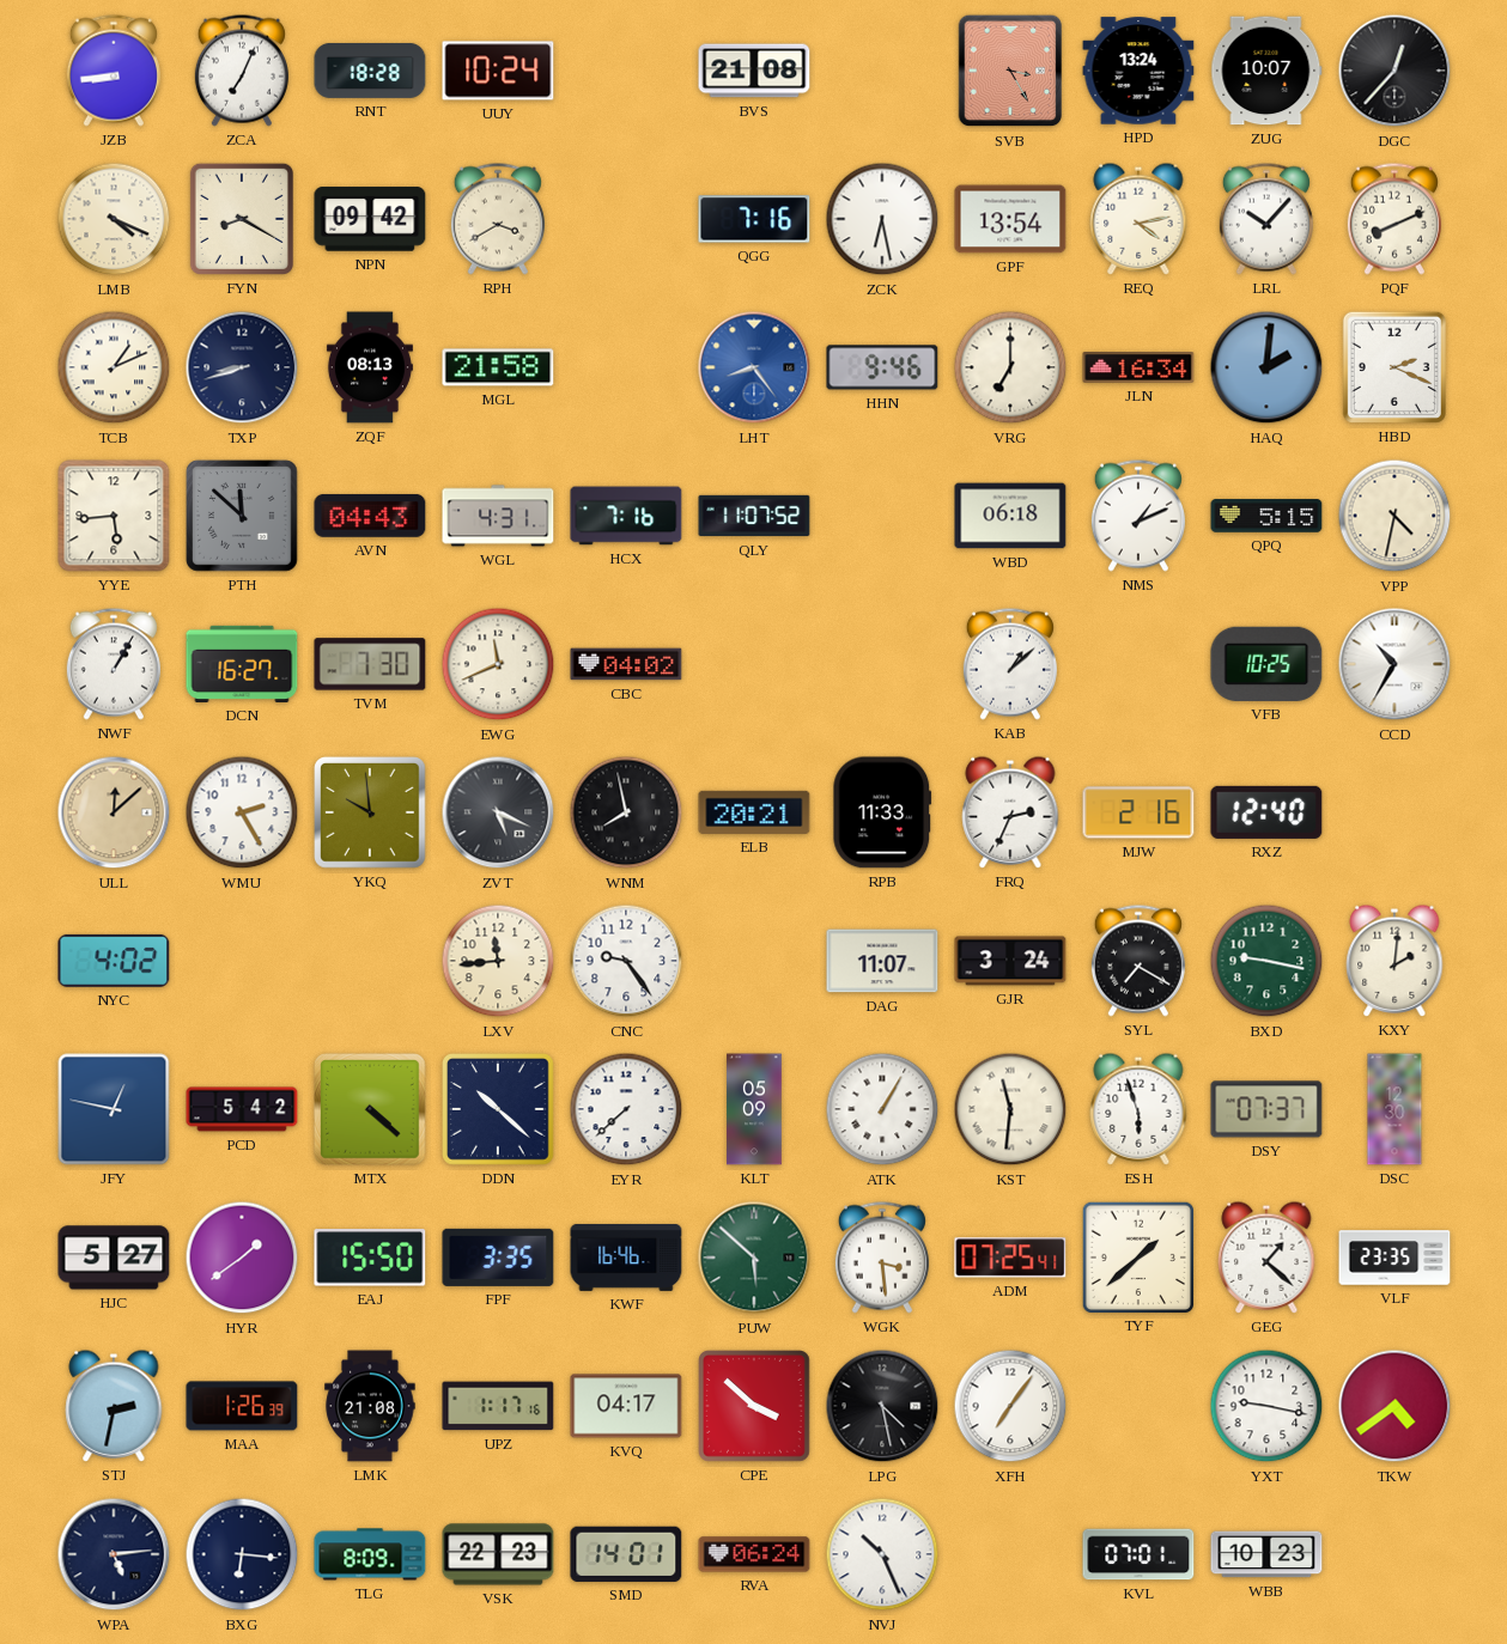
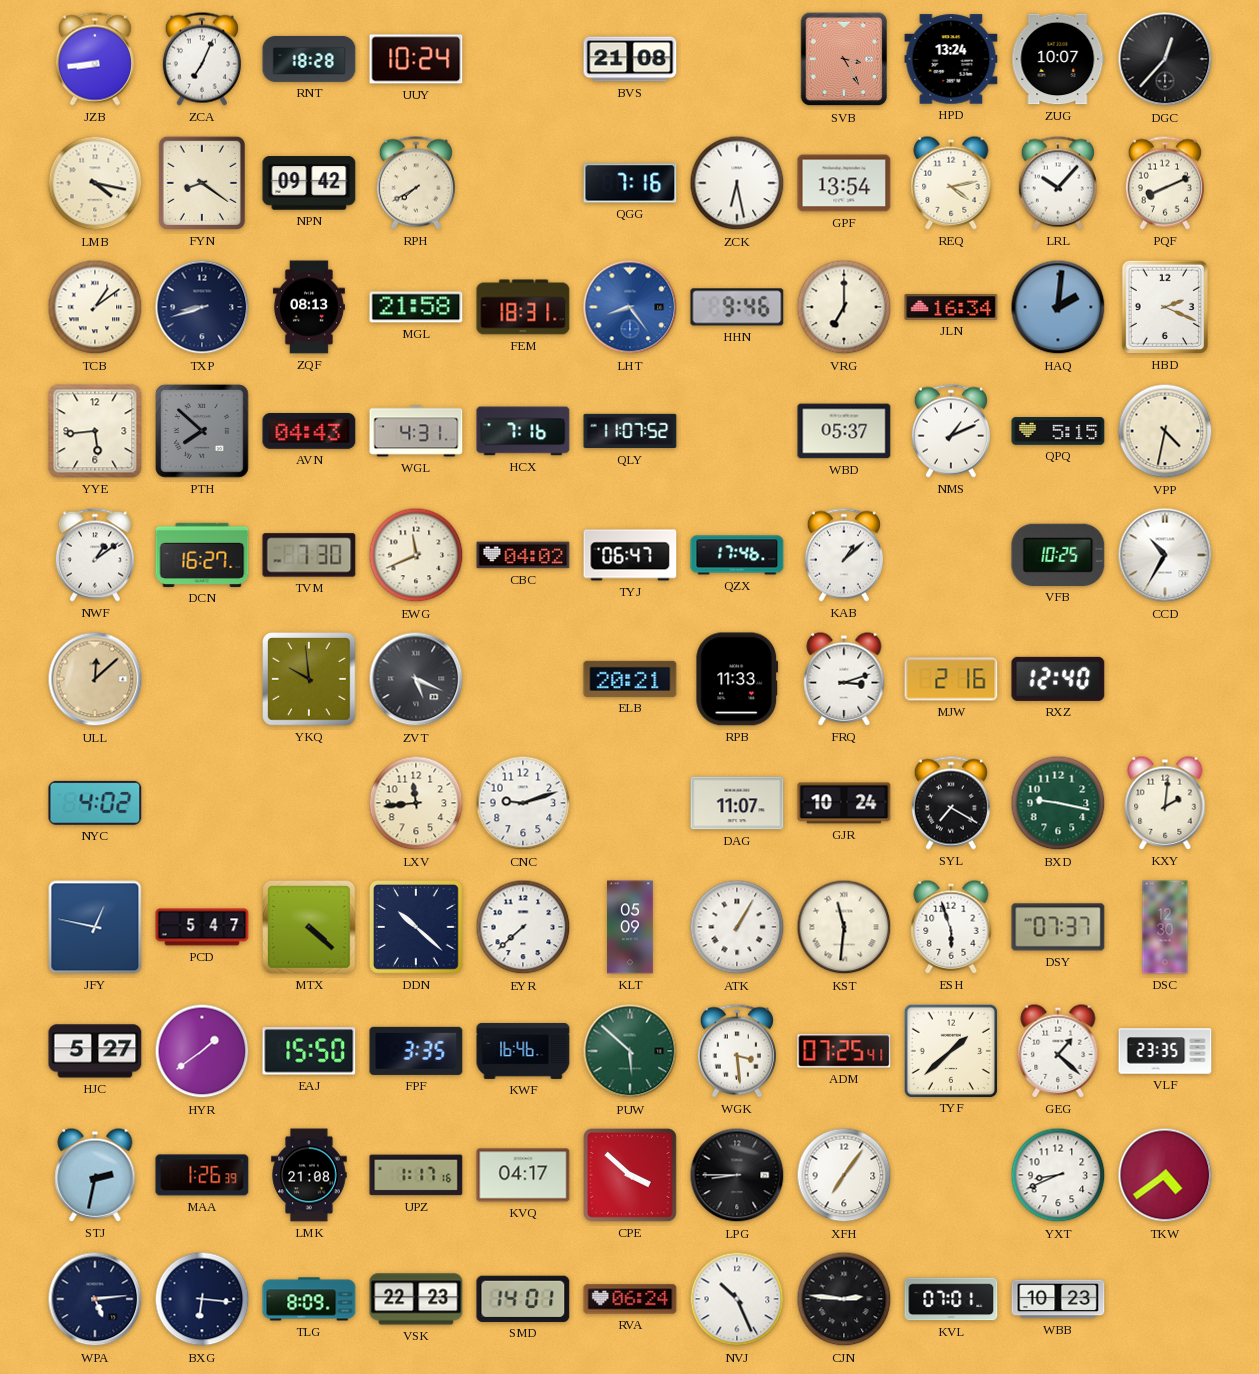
LMB: 4:19 -> 4:17 (95, 183)
FYN: 8:20 -> 8:21 (202, 183)
RPH: 3:40 -> 7:40 (416, 183)
TCB: 1:11 -> 1:09 (95, 307)
FEM: none -> 18:31 (523, 307)
PTH: 11:52 -> 7:52 (203, 432)
WBD: 06:18 -> 05:37 (844, 431)
NWF: 1:05 -> 1:09 (95, 555)
TYJ: none -> 06:47 (630, 555)
QZX: none -> 17:46 (737, 555)
WMU: 2:25 -> none (242, 812)
WNM: 7:58 -> none (626, 812)
FRQ: 2:34 -> 3:12 (844, 679)
CNC: 9:24 -> 9:12 (523, 803)
GJR: 3:24 -> 10:24 (844, 803)
PCD: 5:42 -> 5:47 (202, 927)
LPG: 4:28 -> 8:45 (737, 1175)
YXT: 9:17 -> 8:41 (1058, 1175)
CJN: none -> 2:46 (844, 1299)
